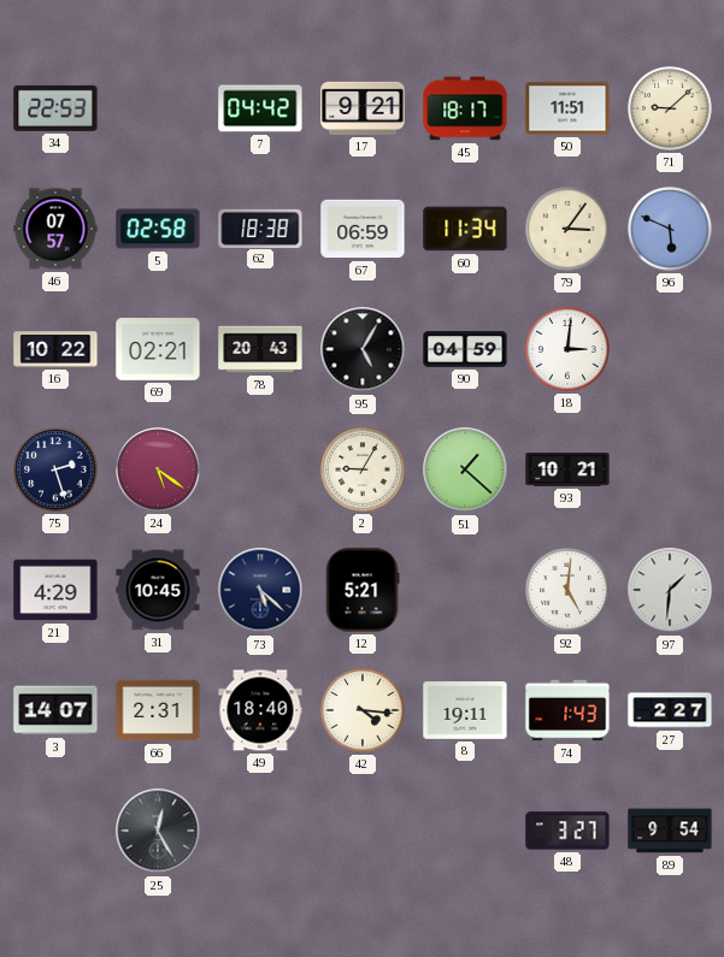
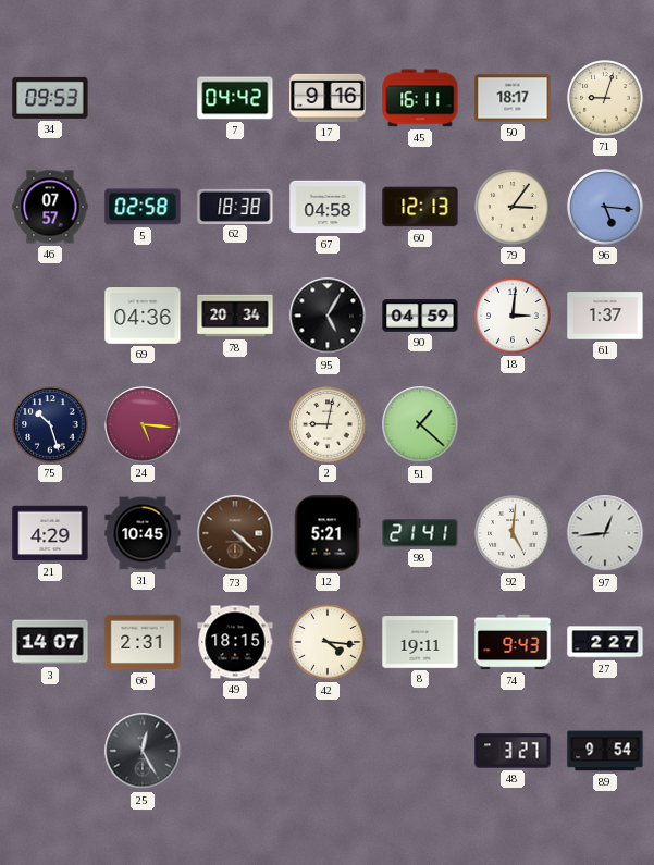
34: 22:53 -> 09:53 (50, 98)
17: 9:21 -> 9:16 (328, 98)
45: 18:17 -> 16:11 (420, 98)
50: 11:51 -> 18:17 (513, 98)
71: 9:08 -> 9:03 (605, 98)
67: 06:59 -> 04:58 (328, 207)
60: 11:34 -> 12:13 (420, 207)
96: 5:49 -> 5:16 (605, 207)
16: 10:22 -> none (55, 349)
69: 02:21 -> 04:36 (143, 317)
78: 20:43 -> 20:34 (235, 316)
61: none -> 1:37 (605, 316)
75: 2:27 -> 10:27 (50, 424)
24: 5:21 -> 5:16 (143, 424)
2: 9:05 -> 9:02 (328, 424)
93: 10:21 -> none (567, 469)
73: 5:22 -> 4:22 (235, 533)
73 dial: navy -> brown (235, 533)
98: none -> 21:41 (420, 533)
97: 1:31 -> 12:44 (605, 533)
49: 18:40 -> 18:15 (235, 642)
74: 1:43 -> 9:43 (513, 642)
